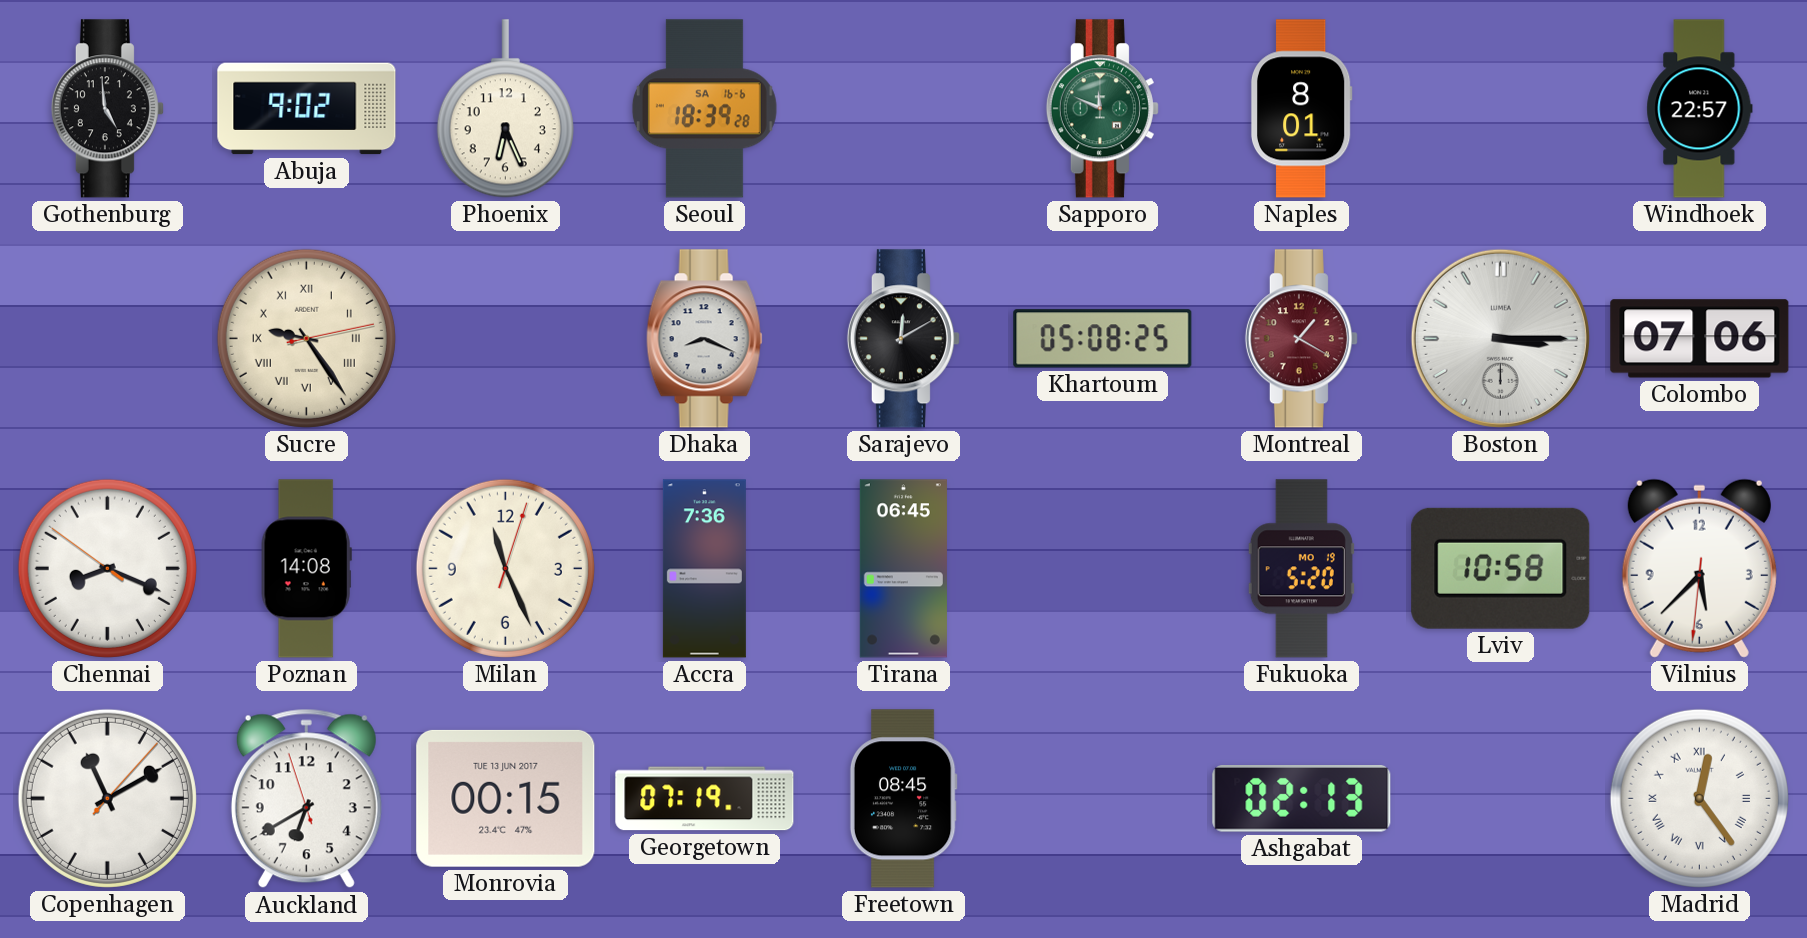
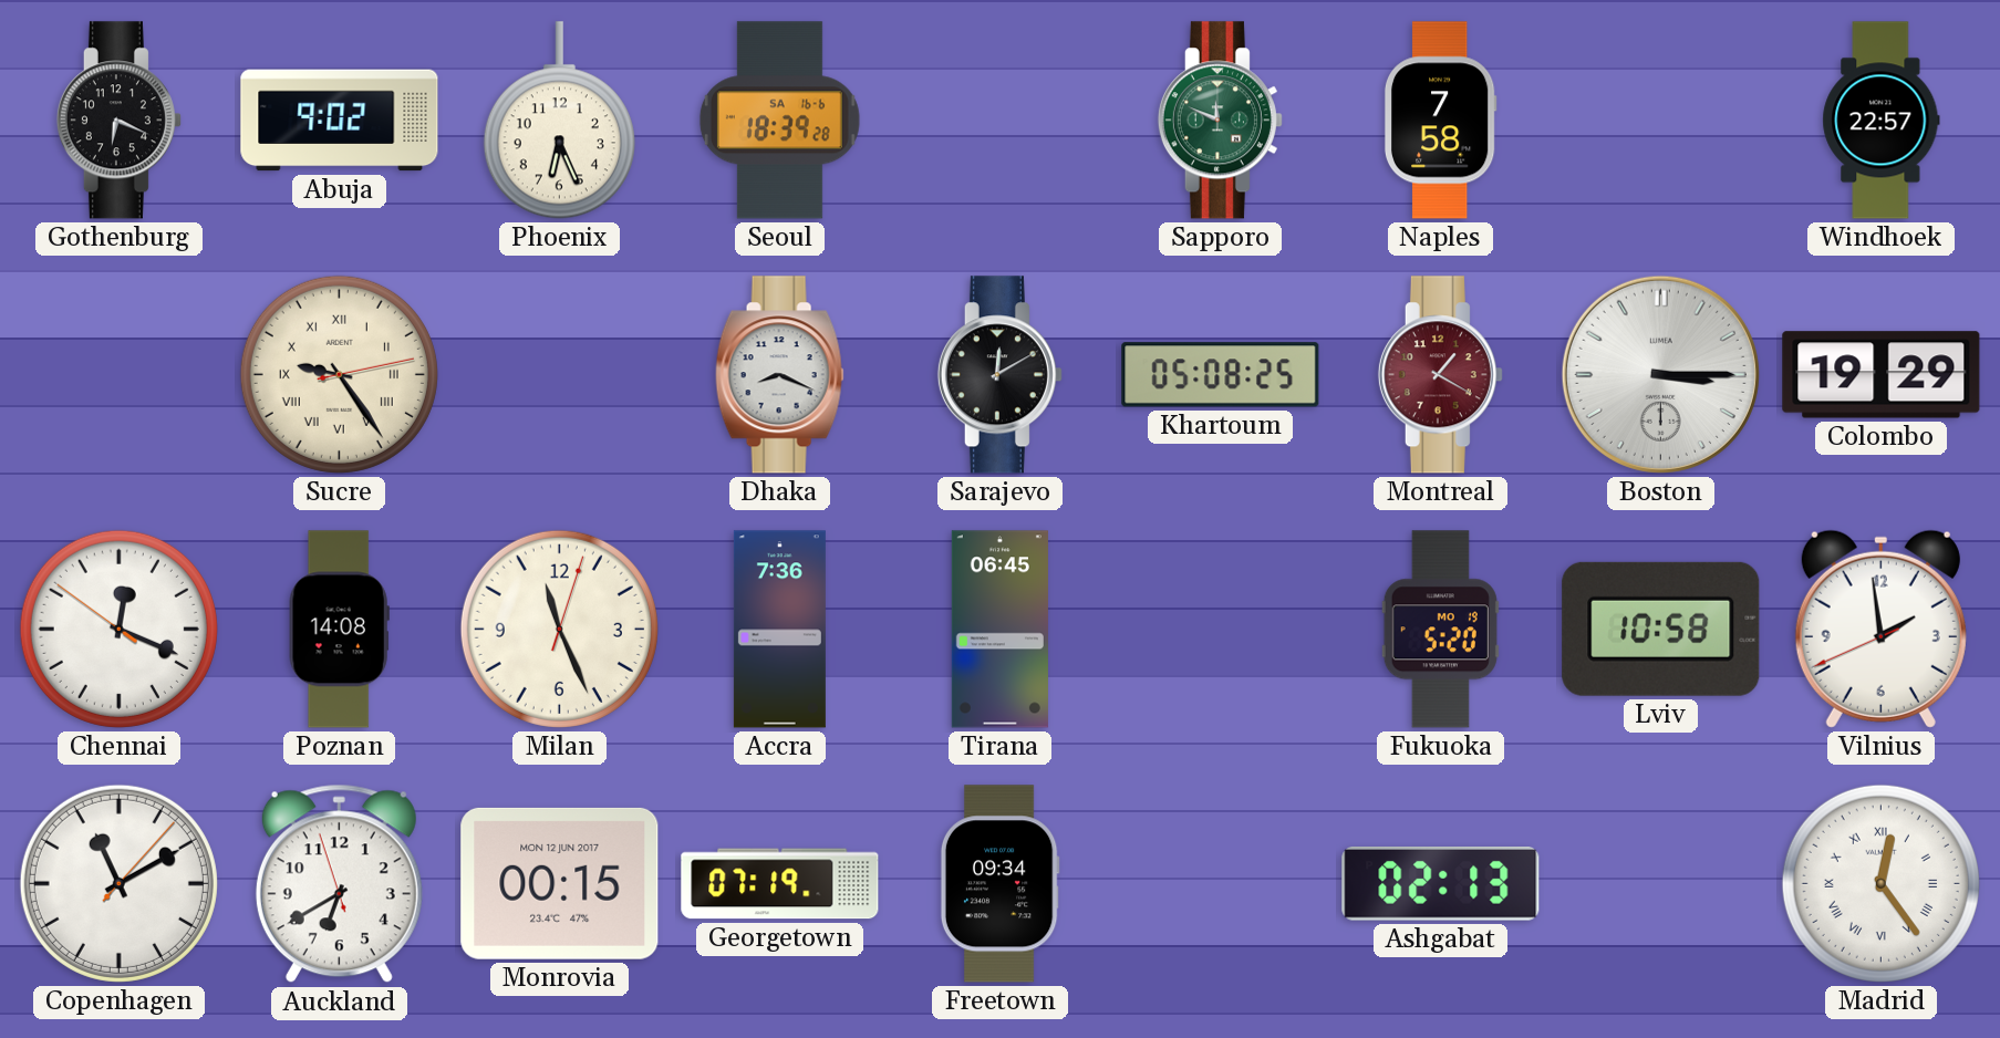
Gothenburg: 4:59 -> 6:19 (118, 121)
Naples: 8:01 -> 7:58 (1440, 121)
Colombo: 07:06 -> 19:29 (1882, 375)
Chennai: 8:18 -> 12:18 (118, 629)
Vilnius: 5:37 -> 1:58 (1880, 629)
Monrovia date: TUE 13 JUN 2017 -> MON 12 JUN 2017 (560, 883)
Freetown: 08:45 -> 09:34 (999, 884)
